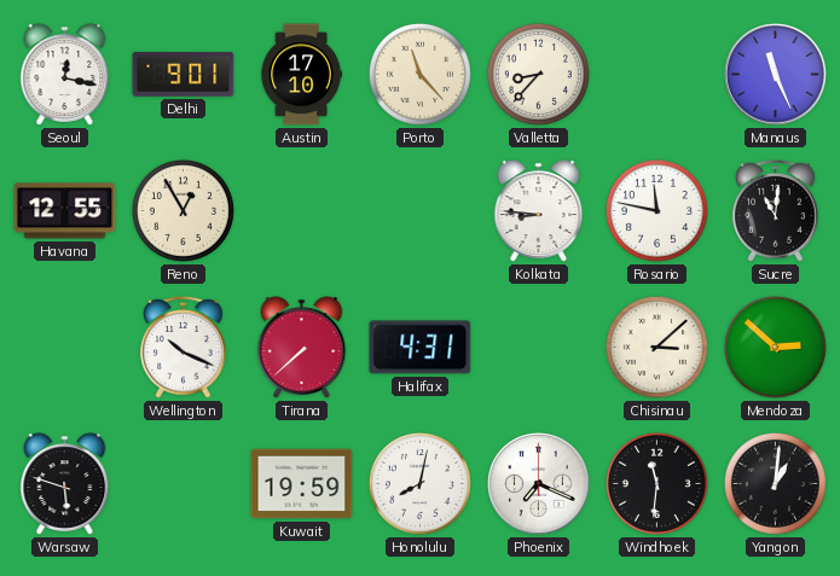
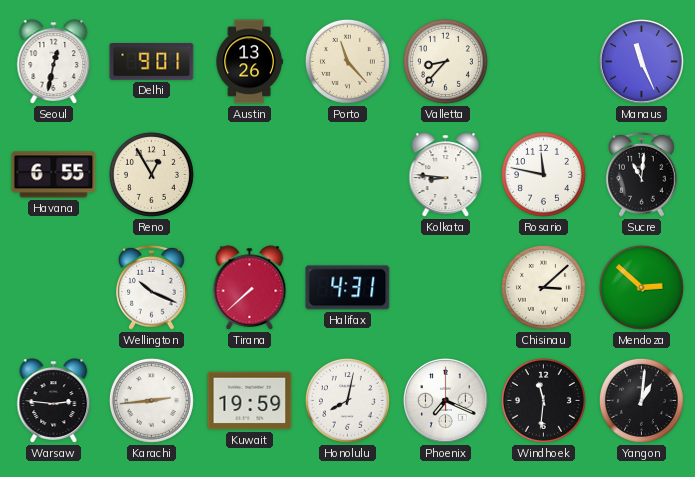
Seoul: 12:17 -> 12:32 (54, 62)
Austin: 17:10 -> 13:26 (249, 62)
Havana: 12:55 -> 6:55 (54, 175)
Warsaw: 5:48 -> 2:46 (54, 401)
Karachi: none -> 2:44 (151, 400)
